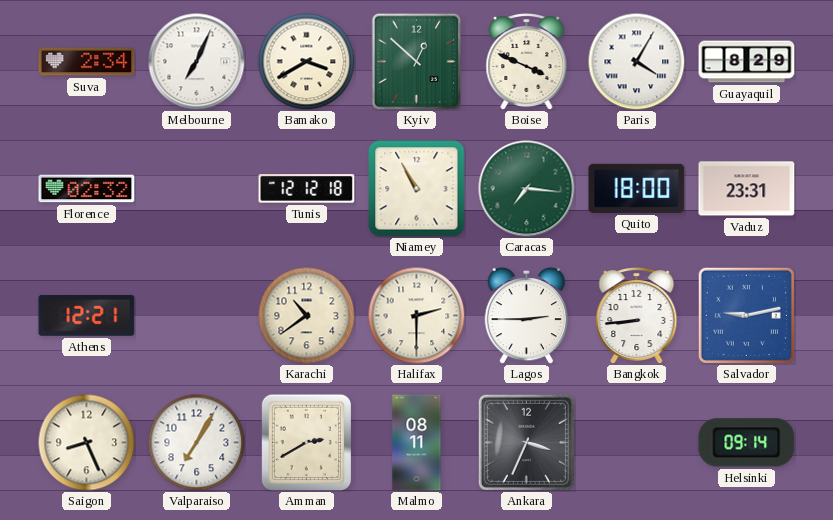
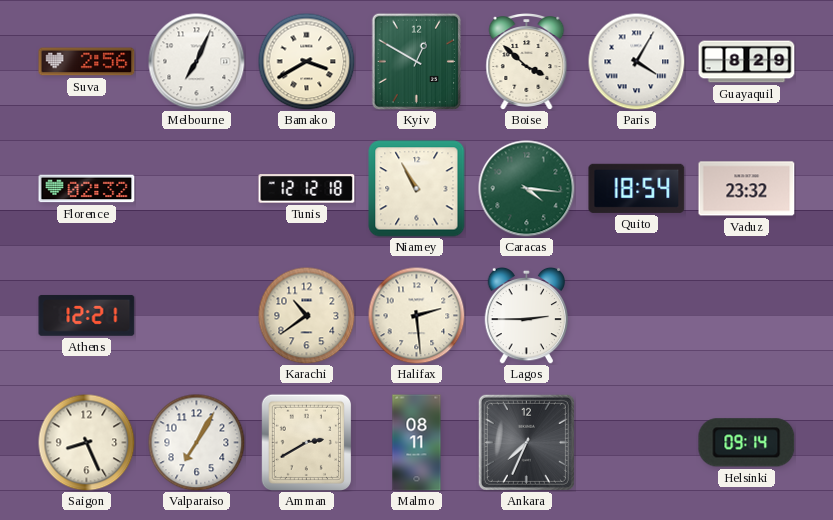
Suva: 2:34 -> 2:56 (87, 62)
Kyiv: 12:52 -> 12:50 (417, 61)
Boise: 3:49 -> 3:52 (527, 62)
Caracas: 7:16 -> 4:16 (527, 189)
Quito: 18:00 -> 18:54 (637, 188)
Vaduz: 23:31 -> 23:32 (747, 189)
Halifax: 2:30 -> 2:29 (416, 315)
Bangkok: 8:44 -> none (637, 316)
Salvador: 9:13 -> none (746, 315)
Ankara: 3:34 -> 7:34 (526, 442)
